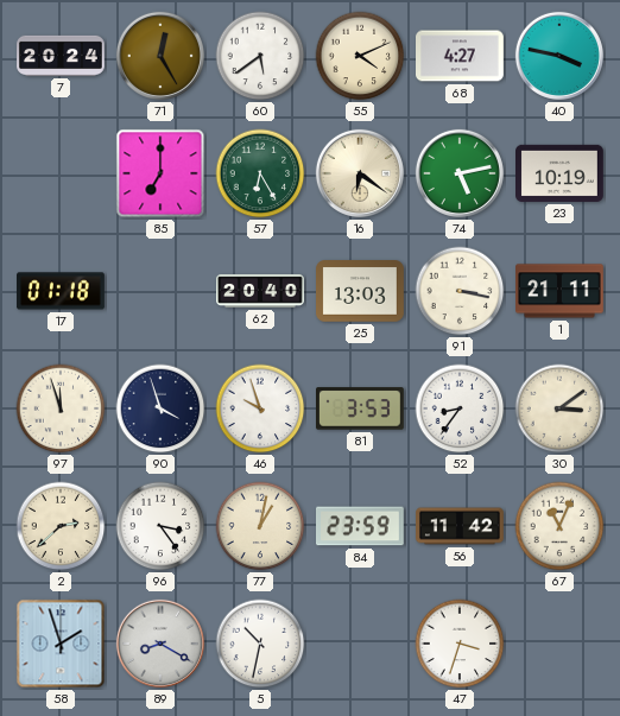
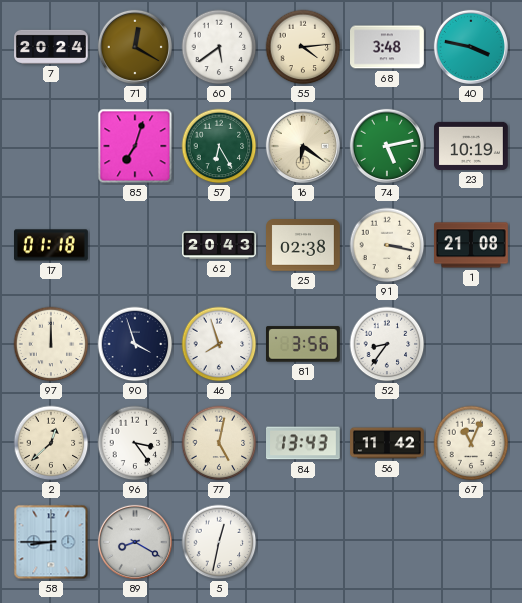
71: 12:25 -> 12:20 (135, 47)
55: 4:11 -> 4:14 (303, 47)
68: 4:27 -> 3:48 (388, 47)
85: 7:00 -> 7:03 (135, 146)
62: 20:40 -> 20:43 (219, 245)
25: 13:03 -> 02:38 (304, 245)
1: 21:11 -> 21:08 (472, 245)
97: 11:57 -> 12:00 (51, 344)
46: 9:57 -> 7:57 (219, 344)
81: 3:53 -> 3:56 (304, 344)
30: 3:09 -> none (559, 408)
2: 2:38 -> 12:38 (51, 443)
77: 1:02 -> 5:02 (219, 443)
84: 23:59 -> 13:43 (304, 443)
58: 1:57 -> 8:45 (51, 542)
5: 10:32 -> 12:32 (219, 542)
47: 3:33 -> none (460, 644)
